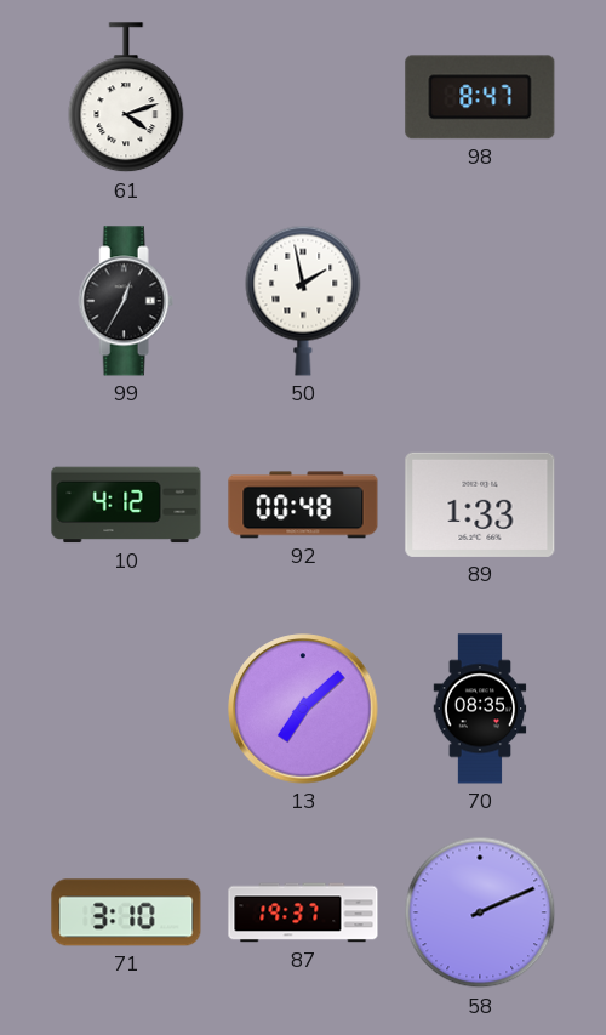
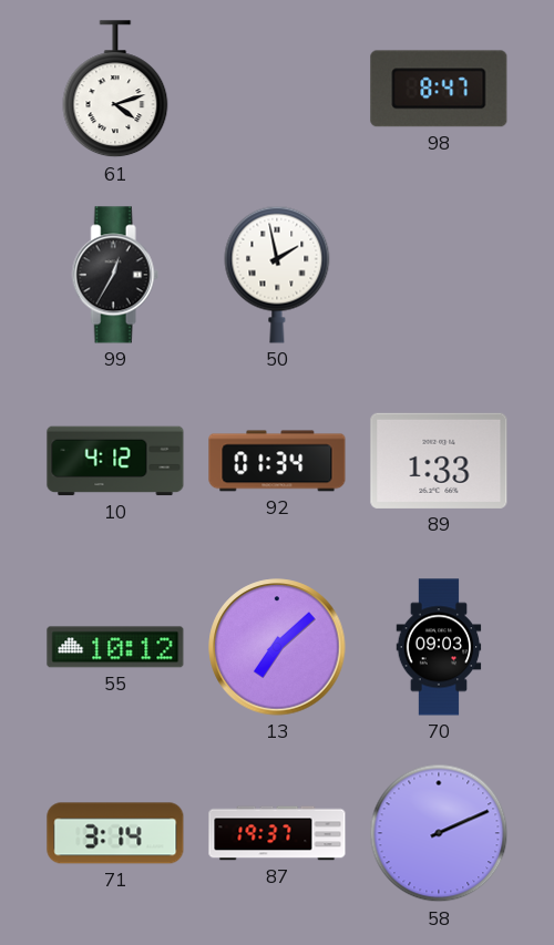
92: 00:48 -> 01:34 (277, 461)
55: none -> 10:12 (115, 647)
70: 08:35 -> 09:03 (439, 647)
71: 3:10 -> 3:14 (115, 833)
